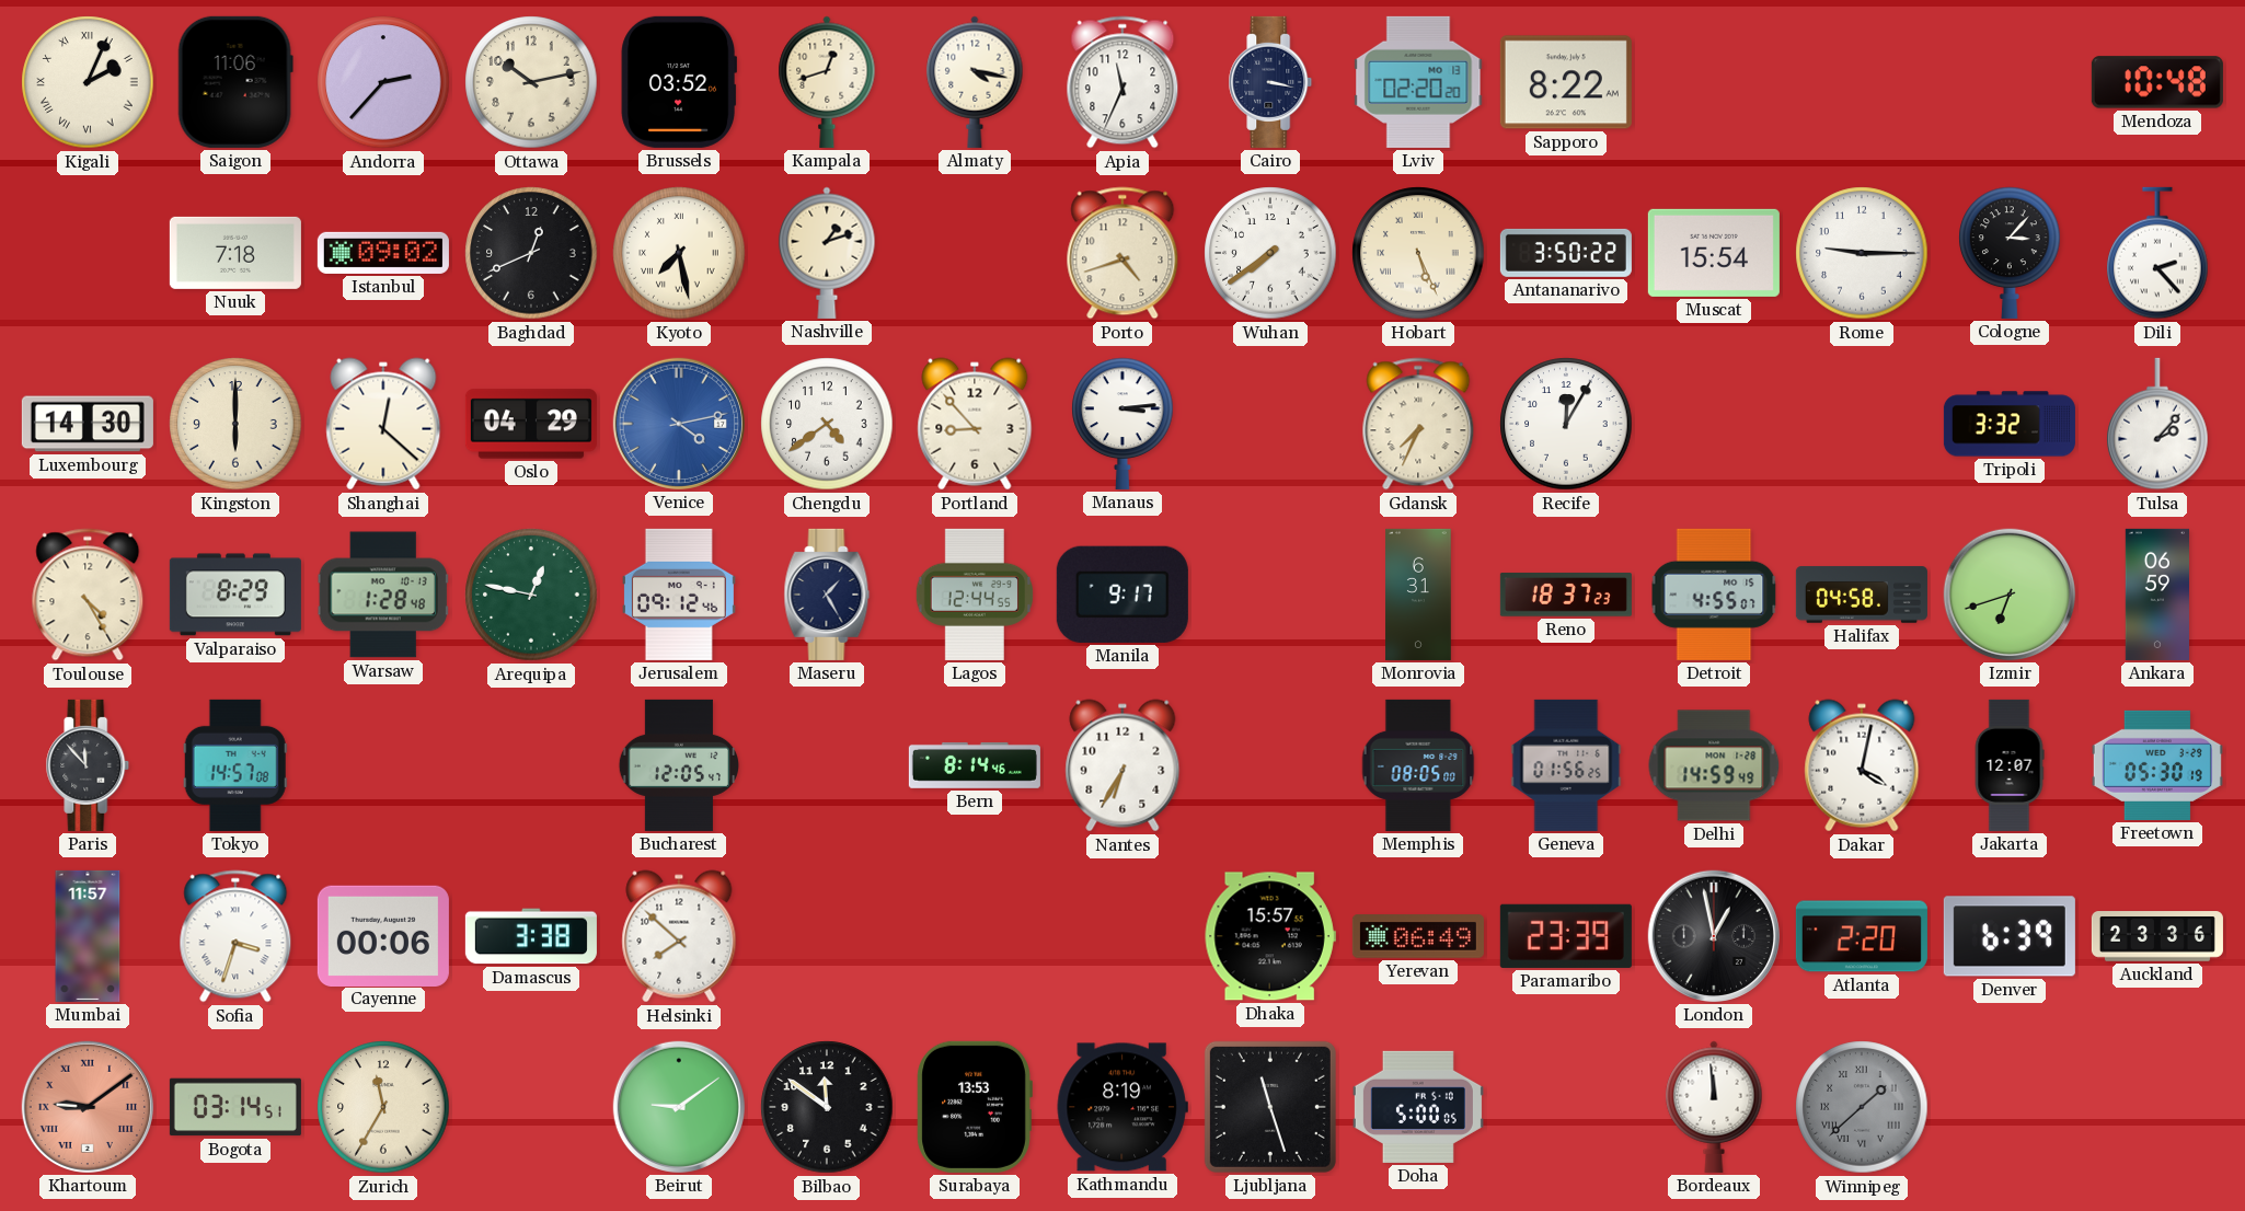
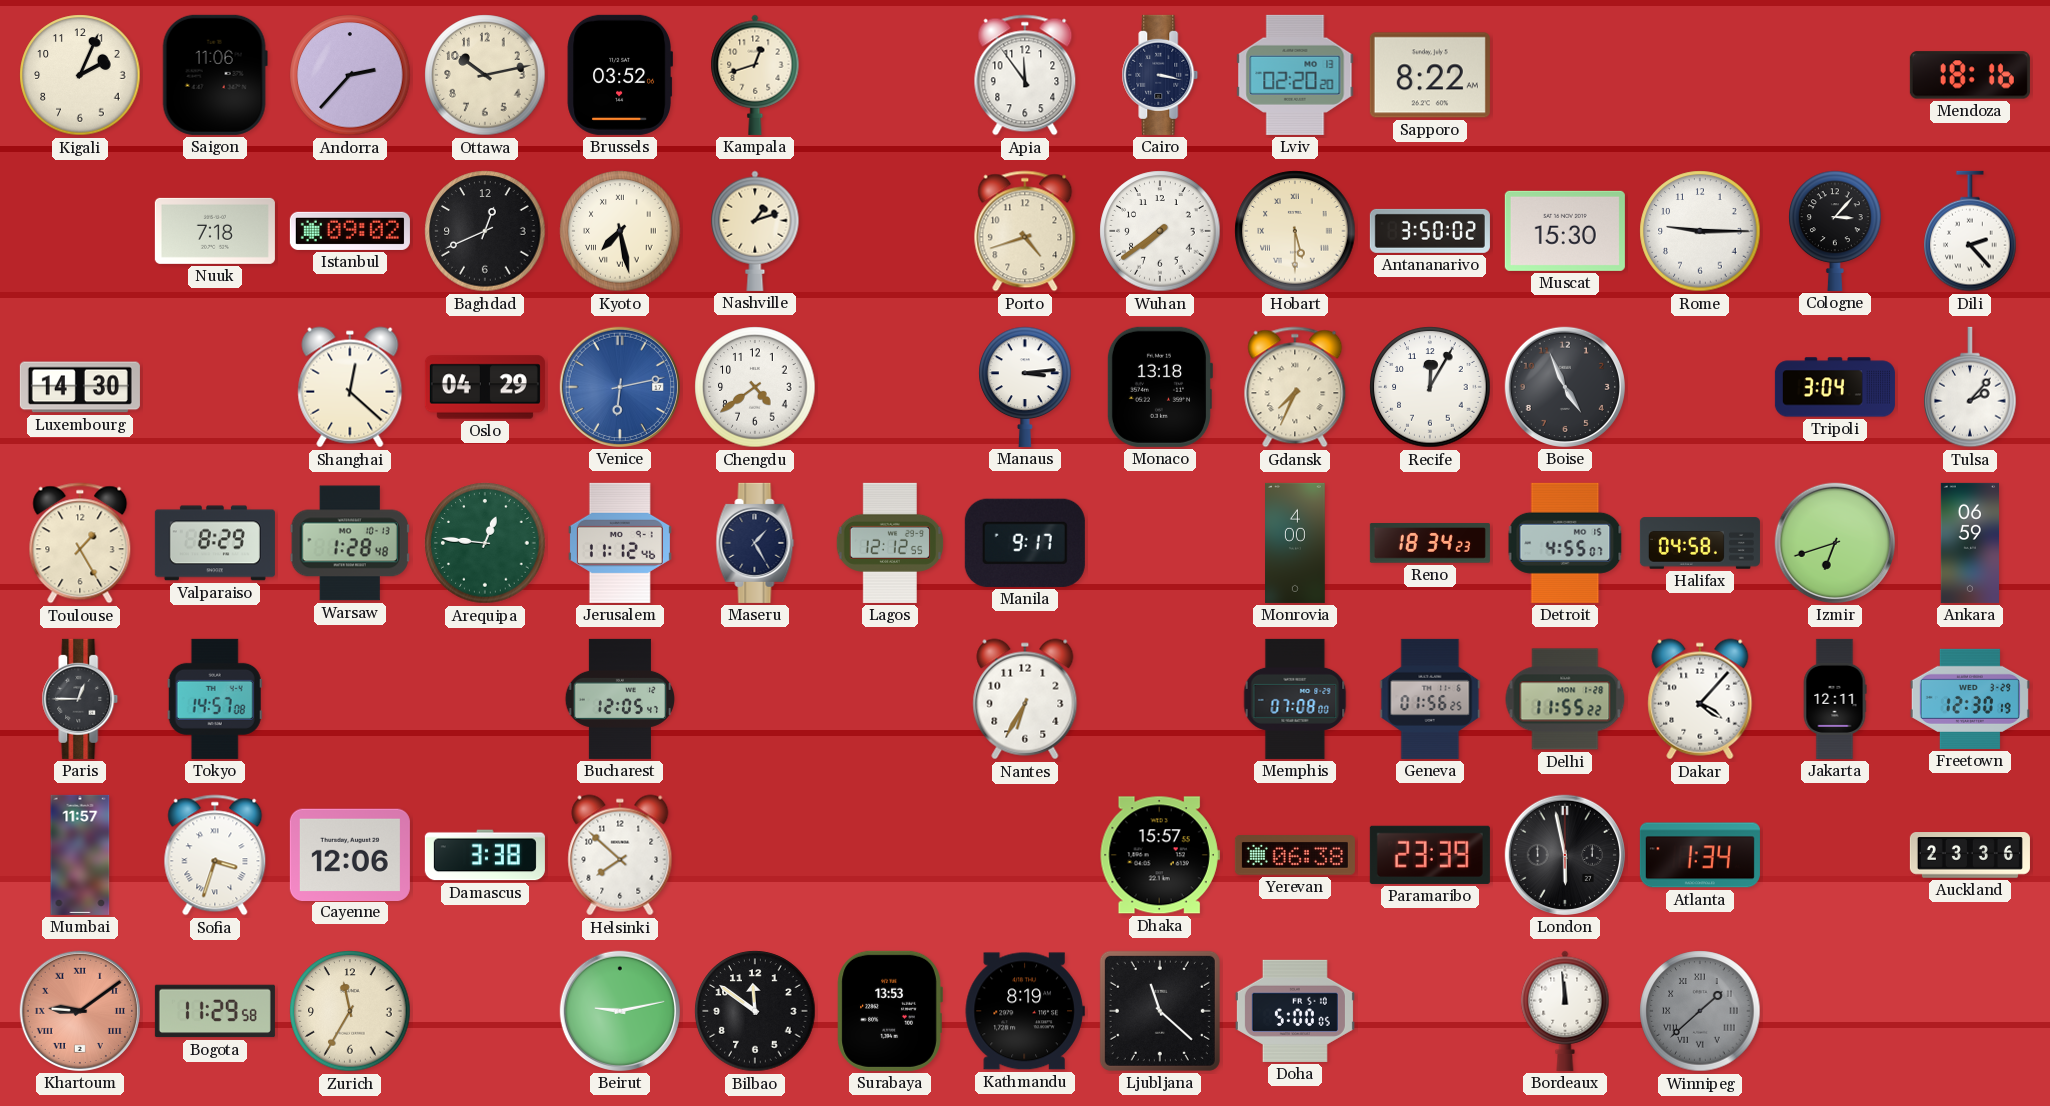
Kigali numerals: Roman -> Arabic (80, 75)
Almaty: 4:17 -> none (975, 82)
Apia: 11:34 -> 11:54 (1025, 75)
Mendoza: 10:48 -> 18:16 (1970, 75)
Hobart: 5:26 -> 5:30 (1295, 231)
Antananarivo: 3:50:22 -> 3:50:02 (1430, 231)
Muscat: 15:54 -> 15:30 (1565, 231)
Kingston: 6:00 -> none (235, 424)
Venice: 4:13 -> 6:13 (620, 387)
Portland: 8:53 -> none (975, 424)
Monaco: none -> 13:18 (1159, 387)
Boise: none -> 4:56 (1565, 387)
Tripoli: 3:32 -> 3:04 (1835, 387)
Toulouse: 4:25 -> 1:25 (80, 543)
Arequipa: 12:47 -> 12:46 (485, 543)
Jerusalem: 09:12 -> 11:12 (620, 543)
Lagos: 12:44 -> 12:12 (889, 543)
Monrovia: 6:31 -> 4:00 (1295, 543)
Reno: 18:37 -> 18:34 (1430, 543)
Paris: 11:53 -> 12:45 (80, 699)
Bern: 8:14 -> none (975, 765)
Memphis: 08:05 -> 07:08 (1295, 699)
Delhi: 14:59 -> 11:55 (1565, 699)
Dakar: 4:02 -> 4:07 (1700, 699)
Jakarta: 12:07 -> 12:11 (1835, 699)
Freetown: 05:30 -> 12:30 (1970, 699)
Cayenne: 00:06 -> 12:06 (350, 854)
Yerevan: 06:49 -> 06:38 (1295, 855)
London: 12:58 -> 5:58 (1565, 855)
Atlanta: 2:20 -> 1:34 (1700, 855)
Denver: 6:39 -> none (2010, 936)
Bogota: 03:14 -> 11:29 (215, 1011)
Beirut: 9:09 -> 9:13 (620, 1011)
Ljubljana: 11:27 -> 11:22 (1160, 1011)
